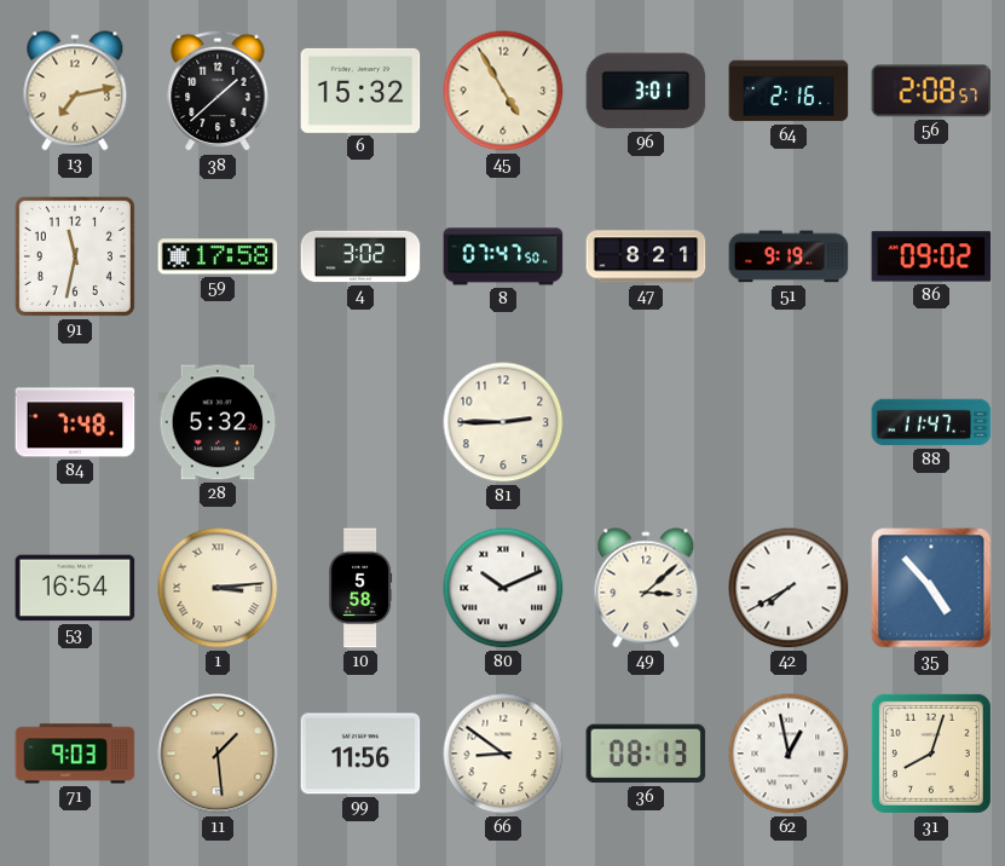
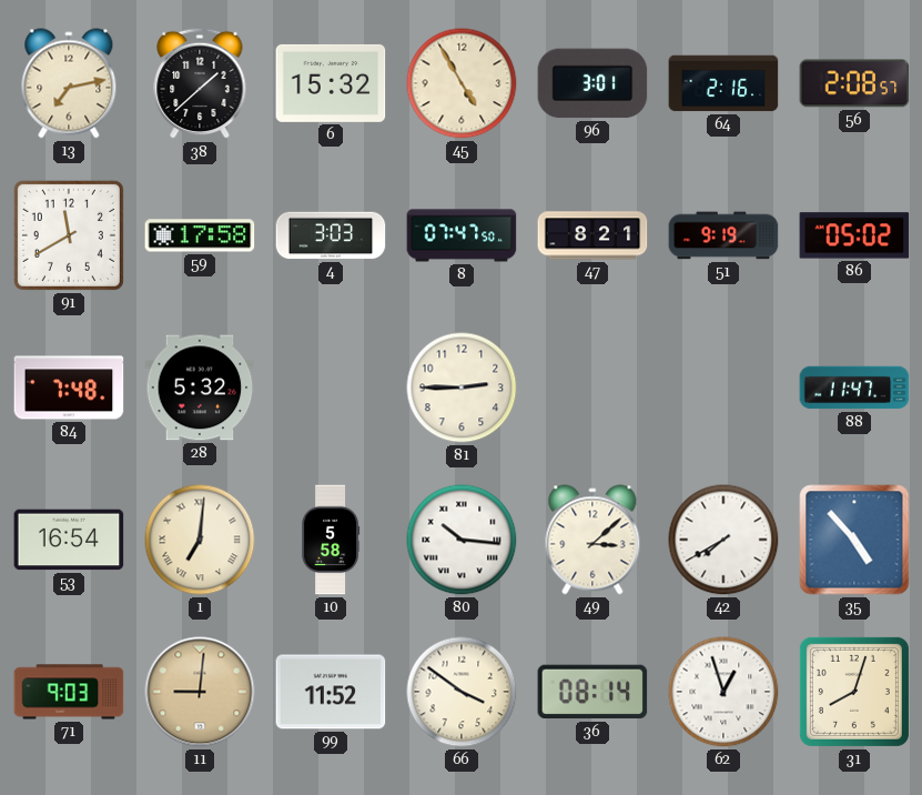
91: 11:32 -> 11:40 (69, 235)
4: 3:02 -> 3:03 (331, 235)
86: 09:02 -> 05:02 (854, 235)
1: 3:14 -> 7:01 (200, 540)
80: 10:11 -> 10:16 (462, 540)
11: 1:29 -> 9:01 (200, 692)
99: 11:56 -> 11:52 (331, 692)
66: 8:51 -> 3:51 (462, 692)
36: 08:13 -> 08:14 (592, 692)
62: 12:58 -> 12:57 (723, 692)
